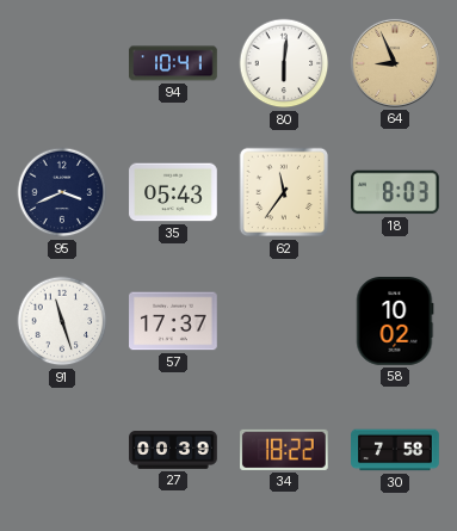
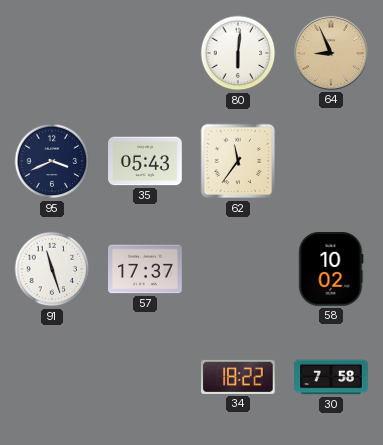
94: 10:41 -> none (173, 63)
18: 8:03 -> none (396, 192)
27: 00:39 -> none (173, 451)
